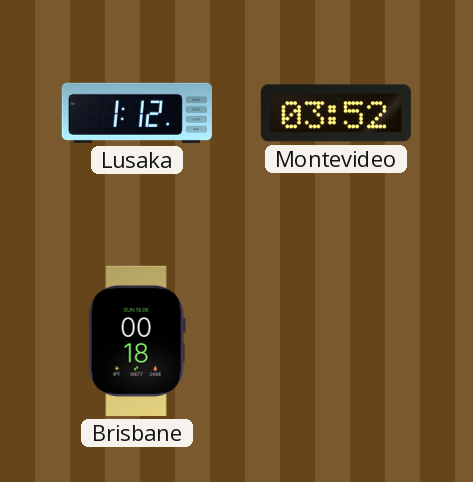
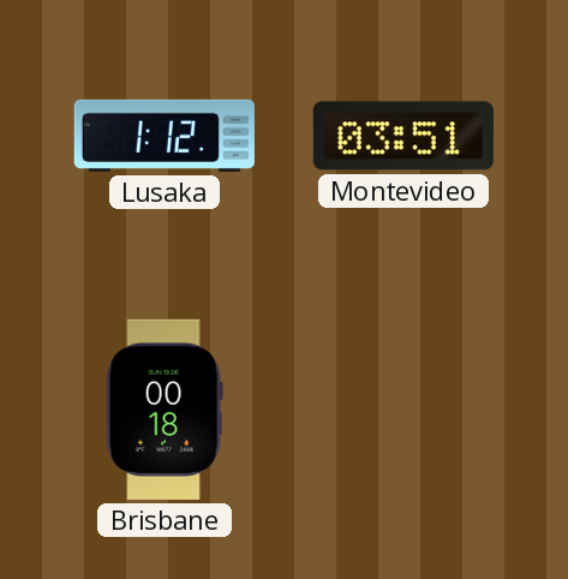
Montevideo: 03:52 -> 03:51 (403, 136)
